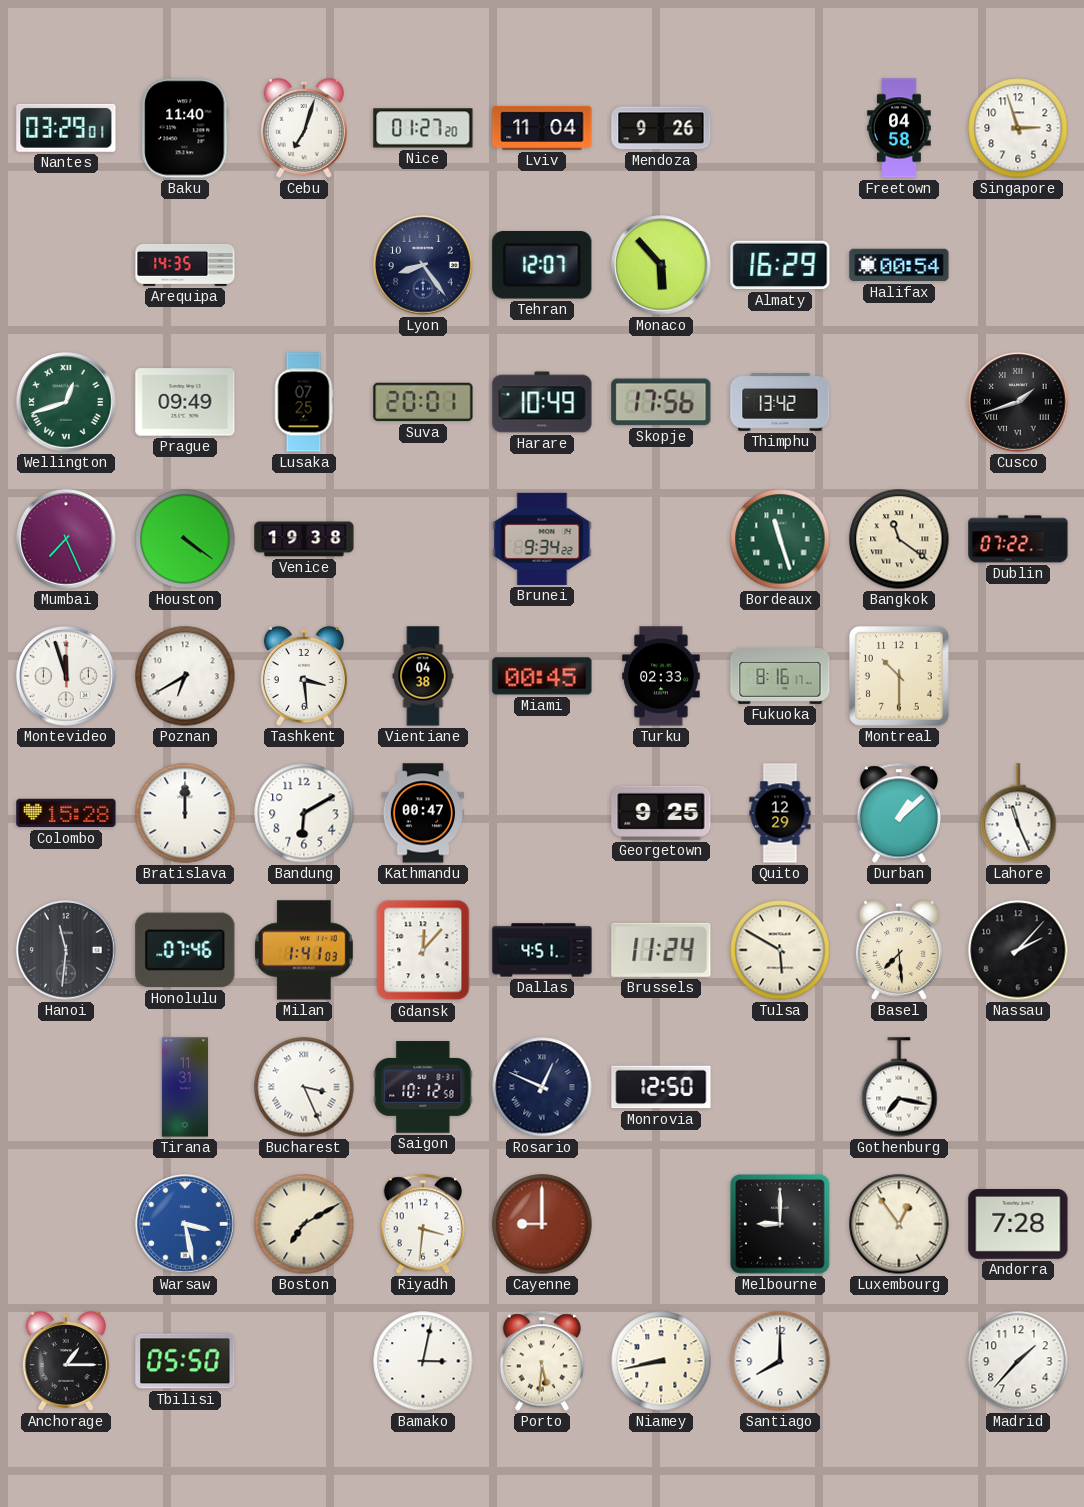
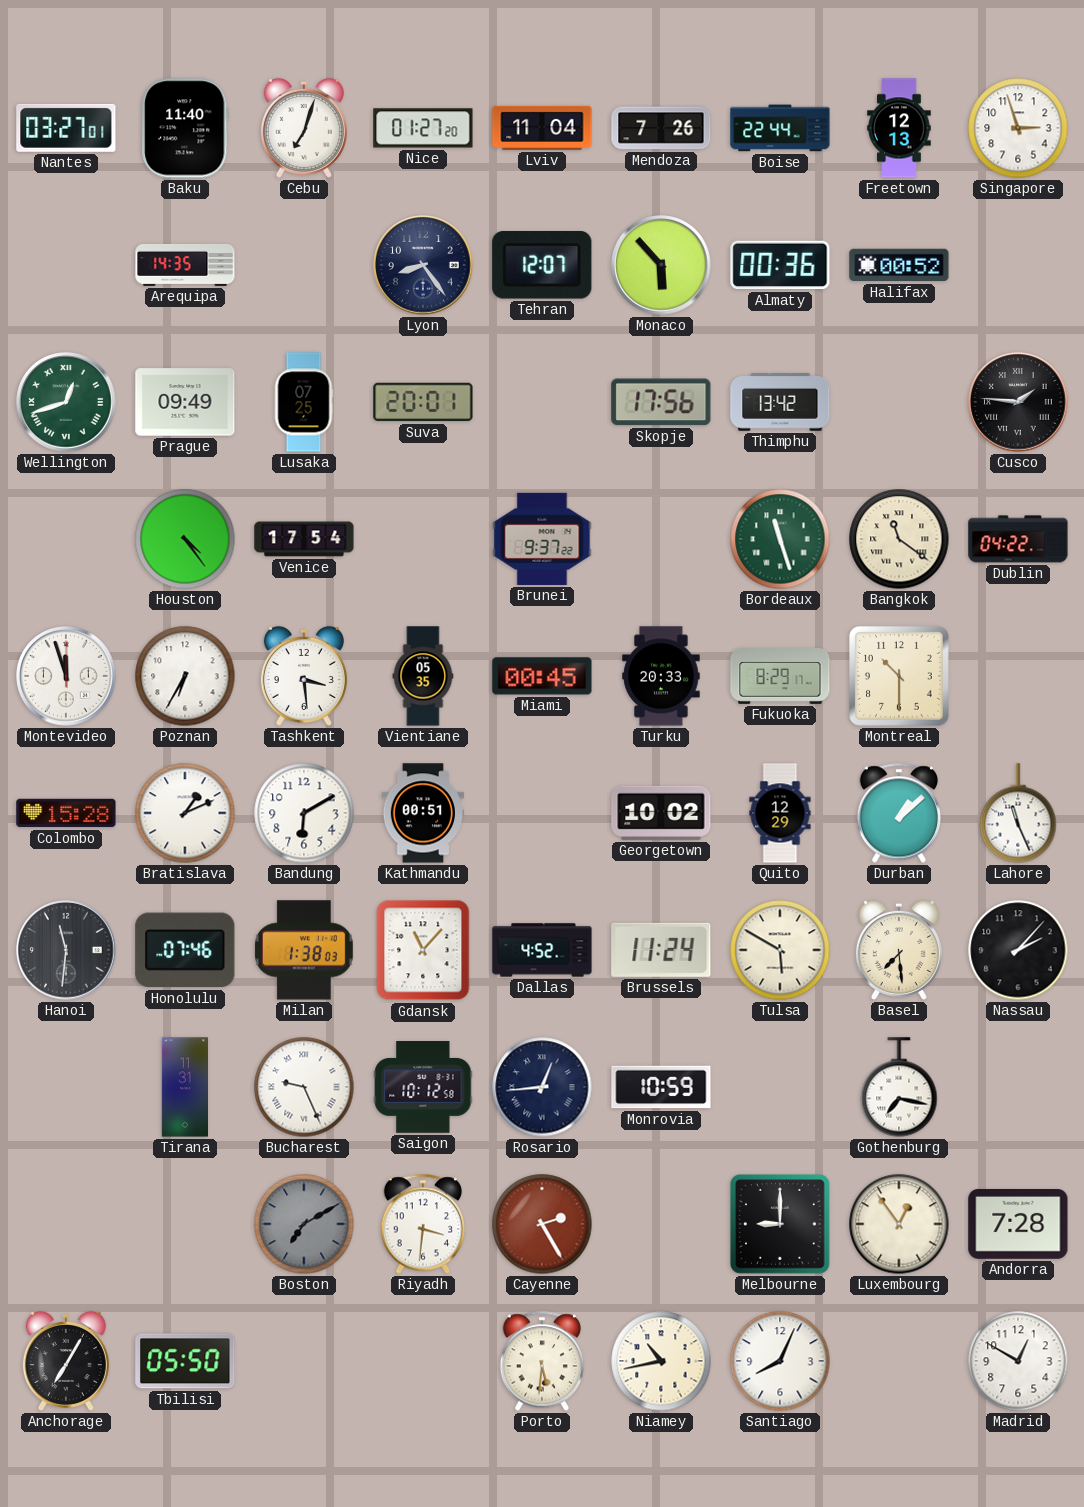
Nantes: 03:29 -> 03:27 (66, 128)
Mendoza: 9:26 -> 7:26 (661, 128)
Boise: none -> 22:44 (780, 128)
Freetown: 04:58 -> 12:13 (899, 128)
Almaty: 16:29 -> 00:36 (780, 265)
Halifax: 00:54 -> 00:52 (899, 265)
Harare: 10:49 -> none (542, 402)
Cusco: 1:42 -> 1:46 (1018, 402)
Mumbai: 7:26 -> none (66, 539)
Houston: 4:21 -> 4:24 (185, 539)
Venice: 19:38 -> 17:54 (304, 539)
Brunei: 9:34 -> 9:37 (542, 539)
Dublin: 07:22 -> 04:22 (1018, 539)
Poznan: 6:40 -> 6:35 (185, 676)
Vientiane: 04:38 -> 05:35 (423, 676)
Turku: 02:33 -> 20:33 (661, 676)
Fukuoka: 8:16 -> 8:29 (780, 677)
Bratislava: 12:00 -> 1:11 (185, 813)
Kathmandu: 00:47 -> 00:51 (422, 813)
Georgetown: 9:25 -> 10:02 (661, 813)
Milan: 1:41 -> 1:38 (304, 950)
Gdansk: 12:07 -> 11:07 (423, 950)
Dallas: 4:51 -> 4:52 (542, 950)
Bucharest: 3:26 -> 9:26 (304, 1087)
Rosario: 12:49 -> 12:44 (542, 1087)
Monrovia: 12:50 -> 10:59 (661, 1087)
Warsaw: 3:28 -> none (185, 1224)
Boston dial: cream -> grey (304, 1224)
Cayenne: 9:00 -> 2:25 (542, 1224)
Anchorage: 1:15 -> 7:05 (66, 1361)
Bamako: 3:02 -> none (423, 1361)
Niamey: 8:43 -> 10:43 (661, 1361)
Santiago: 8:00 -> 8:04 (780, 1361)
Madrid: 1:37 -> 12:50 (1018, 1361)
